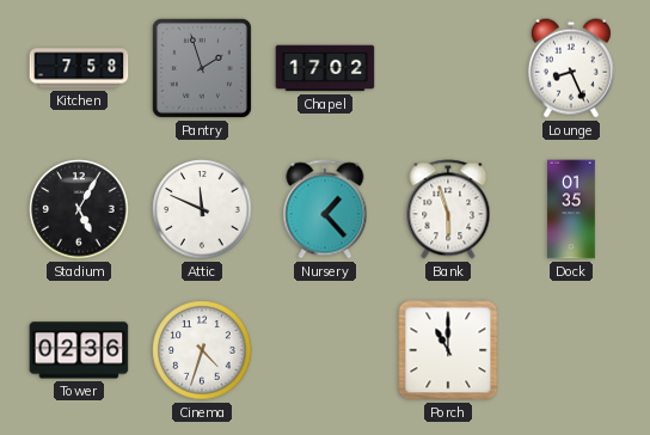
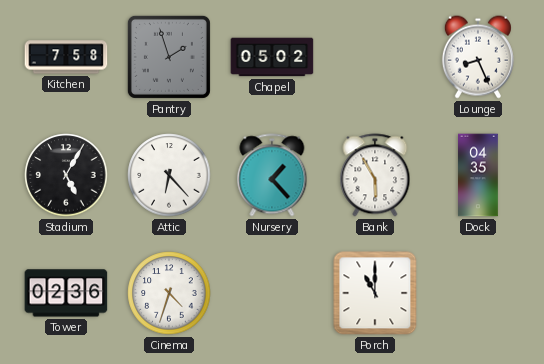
Chapel: 17:02 -> 05:02 (272, 57)
Attic: 11:49 -> 6:23 (169, 175)
Bank: 5:57 -> 5:55 (375, 175)
Dock: 01:35 -> 04:35 (478, 175)
